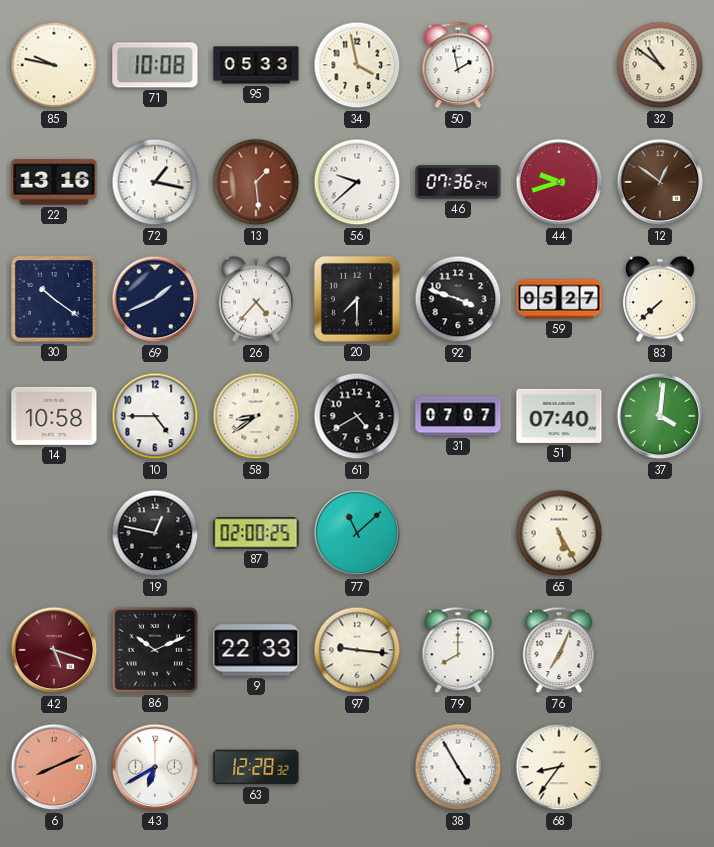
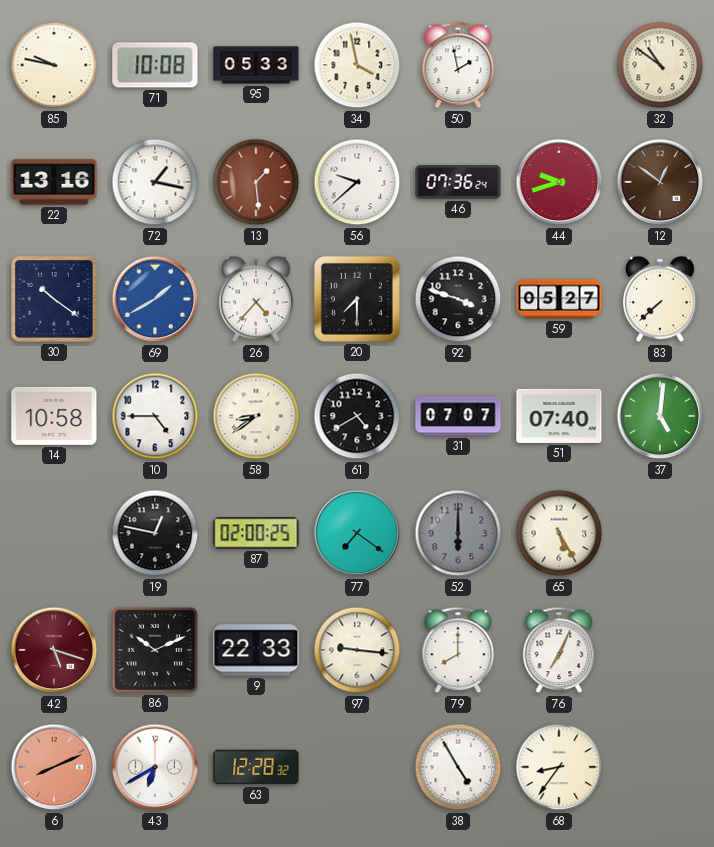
69: 1:41 -> 1:40 (155, 299)
69 dial: navy -> blue (155, 299)
37: 4:01 -> 5:01 (660, 416)
77: 11:08 -> 7:21 (357, 533)
52: none -> 6:00 (458, 533)
